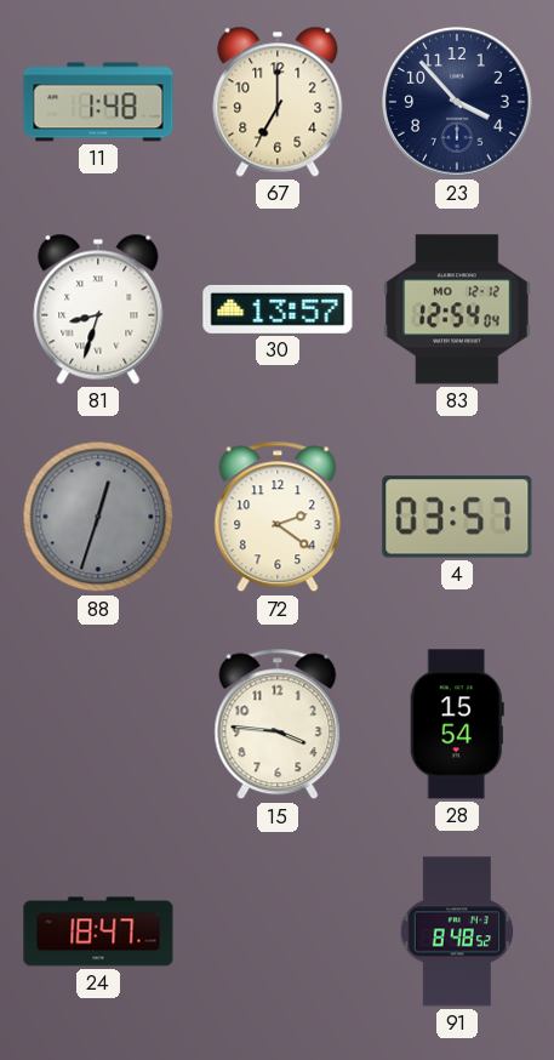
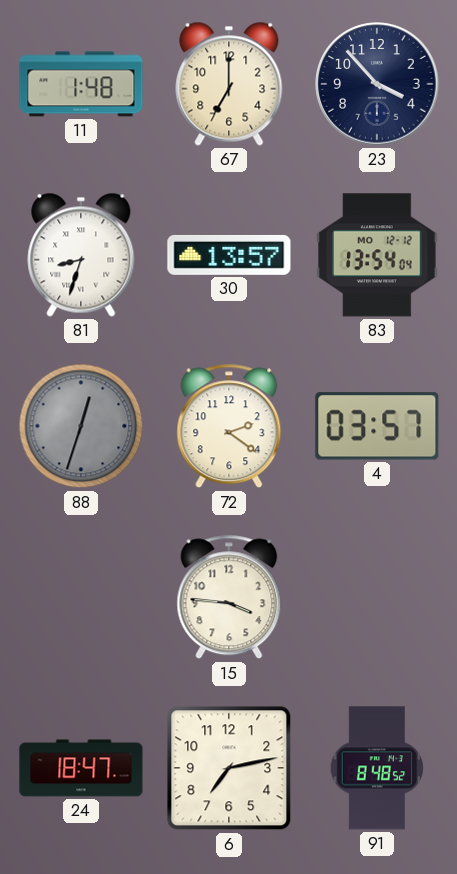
83: 12:54 -> 13:54 (378, 255)
28: 15:54 -> none (457, 724)
6: none -> 7:13 (229, 768)
